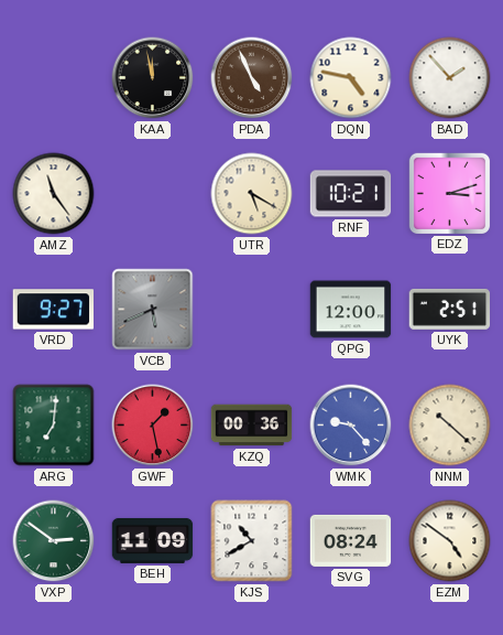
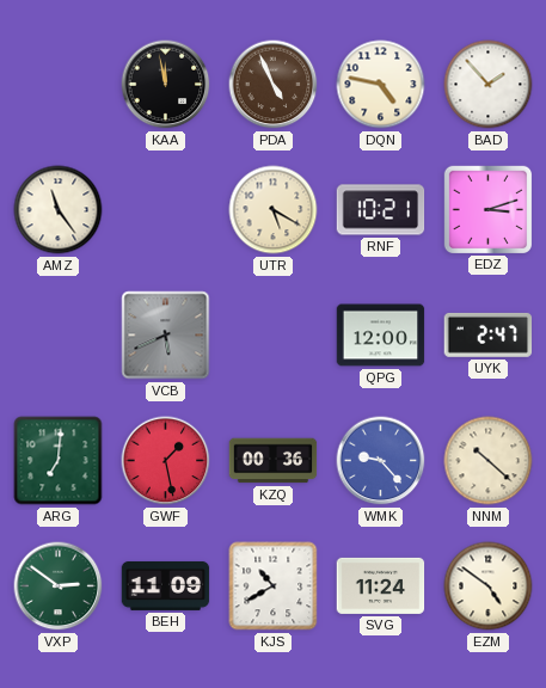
VRD: 9:27 -> none (54, 310)
UYK: 2:51 -> 2:47 (489, 334)
SVG: 08:24 -> 11:24 (381, 585)
